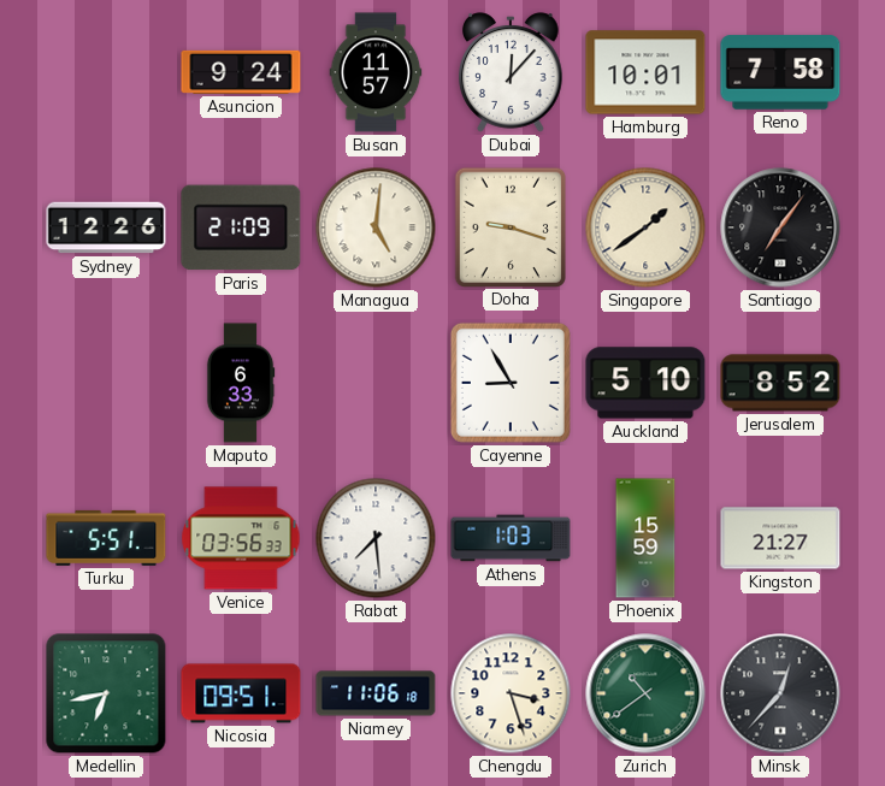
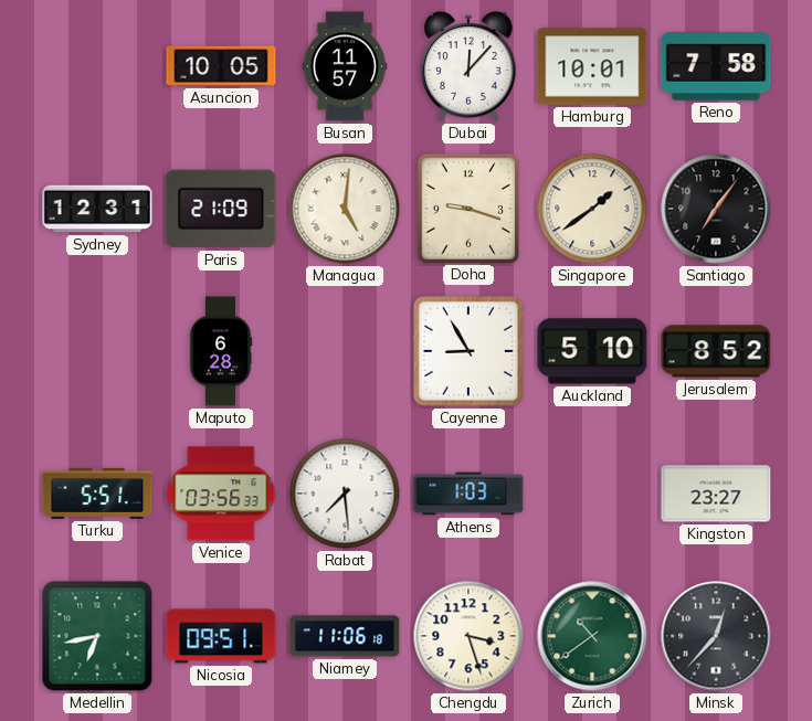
Asuncion: 9:24 -> 10:05 (221, 66)
Sydney: 12:26 -> 12:31 (97, 209)
Maputo: 6:33 -> 6:28 (221, 351)
Phoenix: 15:59 -> none (645, 538)
Kingston: 21:27 -> 23:27 (716, 494)
